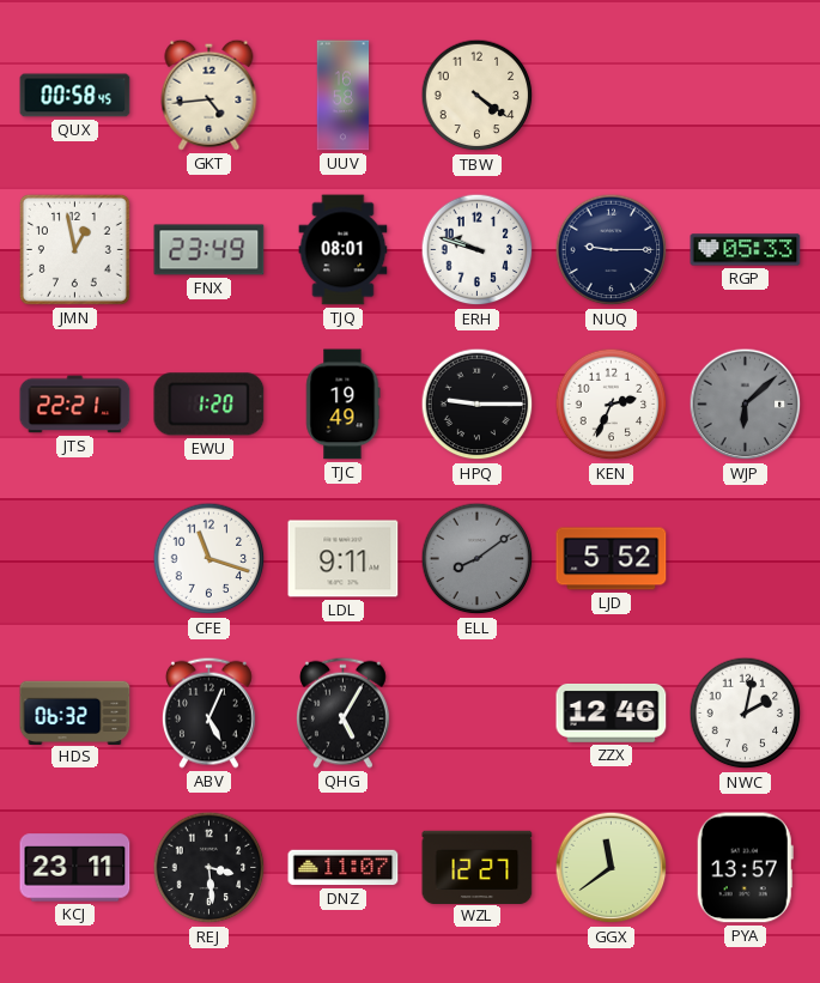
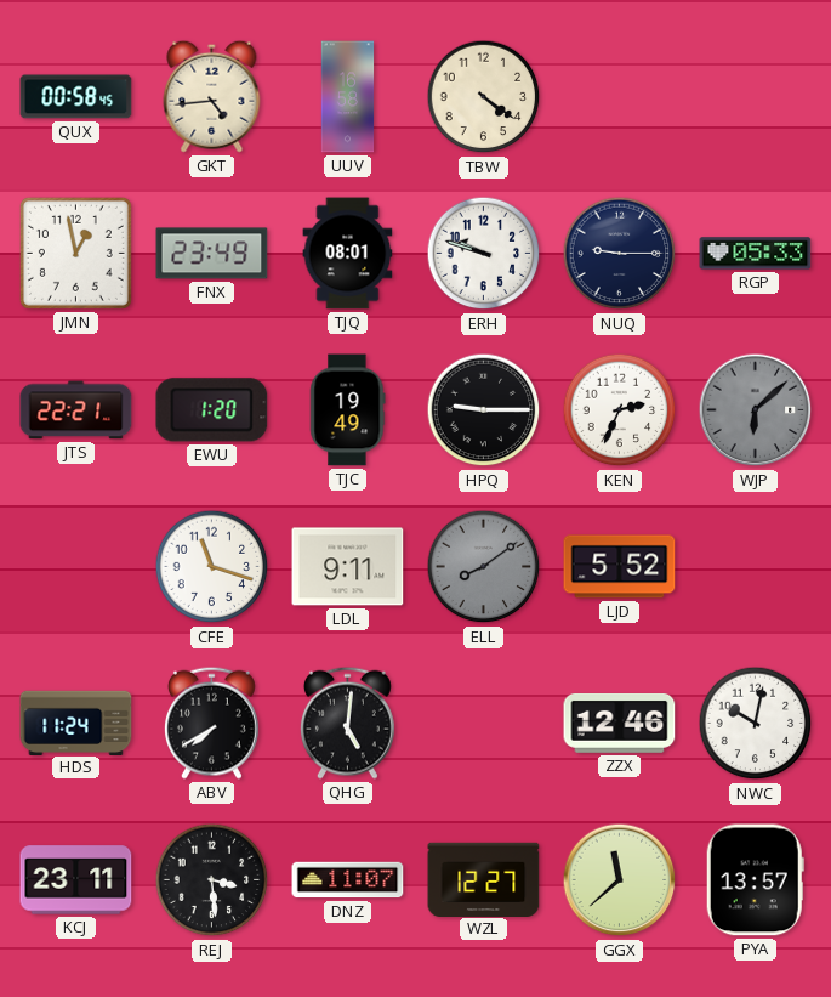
HDS: 06:32 -> 11:24 (76, 723)
ABV: 5:04 -> 7:40 (211, 723)
QHG: 5:05 -> 5:01 (347, 723)
NWC: 2:02 -> 10:02 (756, 724)
GGX: 11:39 -> 11:38 (620, 880)
